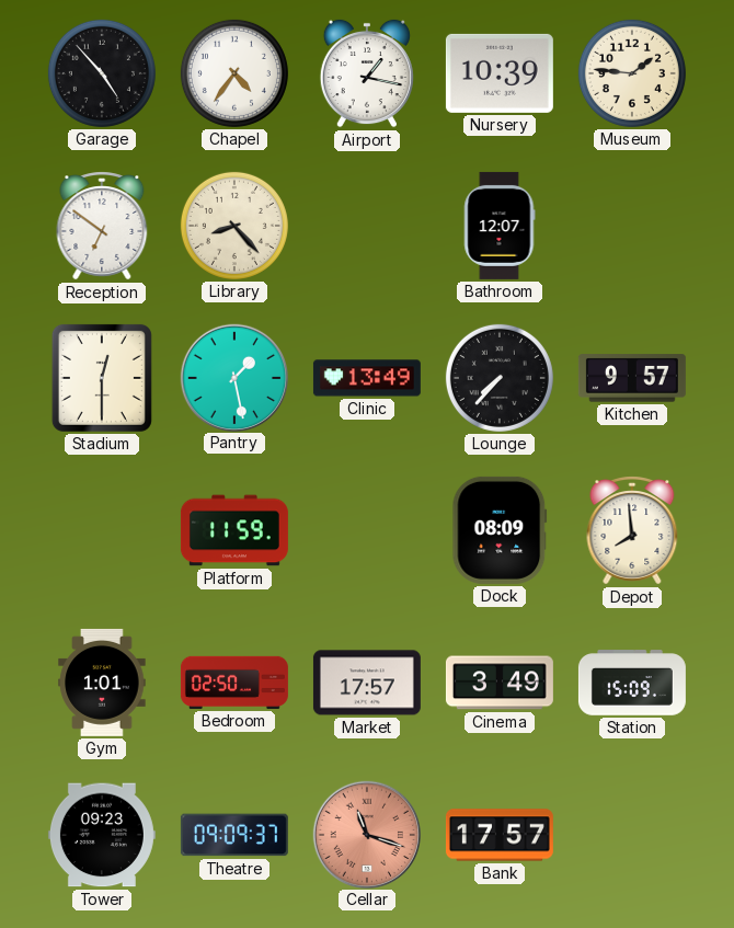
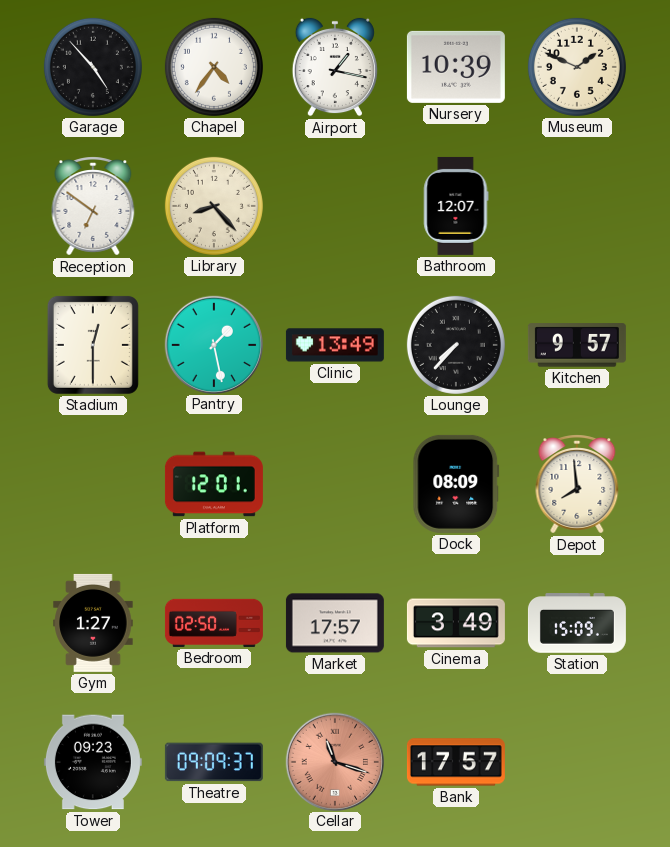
Museum: 1:46 -> 1:49 (577, 67)
Platform: 11:59 -> 12:01 (214, 484)
Gym: 1:01 -> 1:27 (93, 623)
